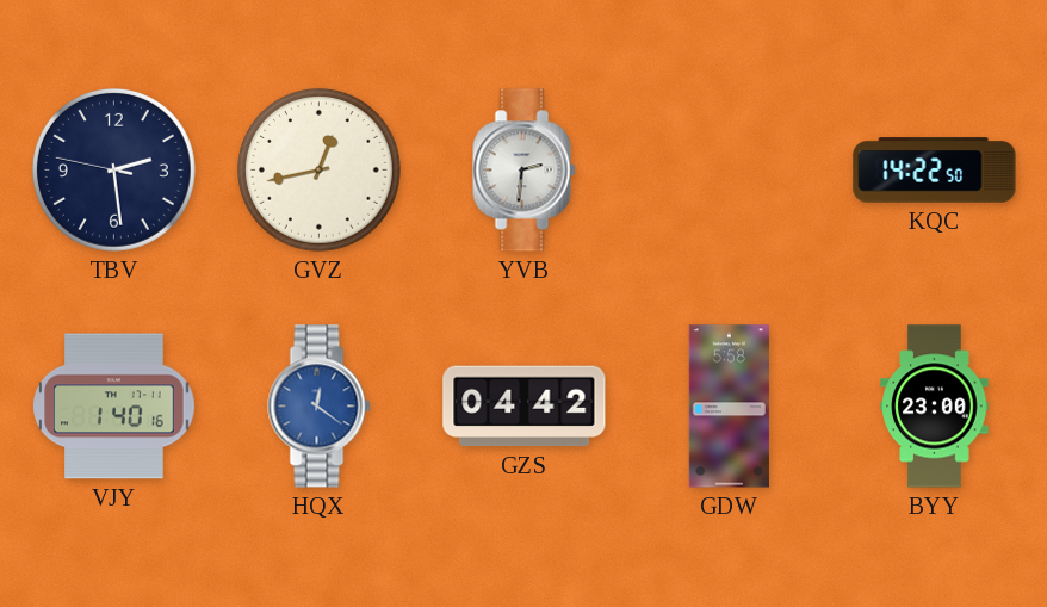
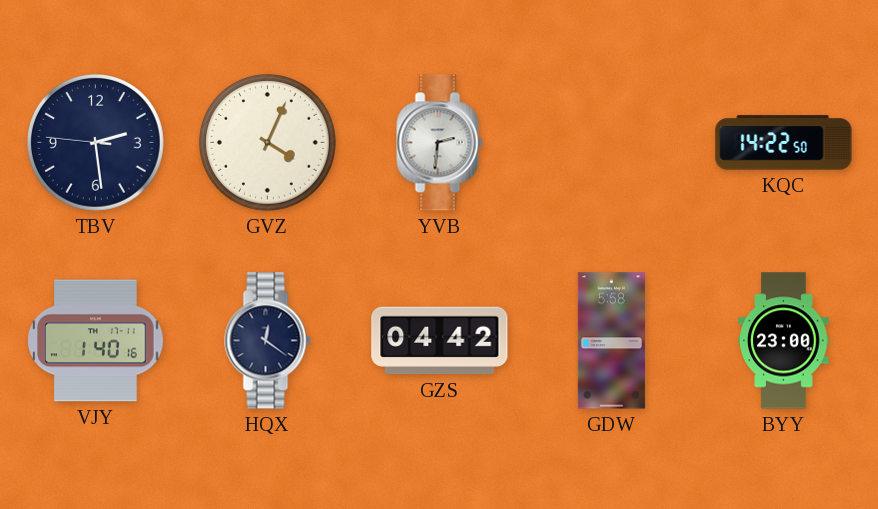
TBV: 2:28:47 -> 2:28:46 (95, 142)
GVZ: 12:43 -> 4:04 (267, 142)
HQX dial: blue -> navy (268, 341)
